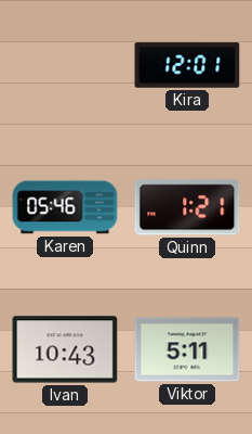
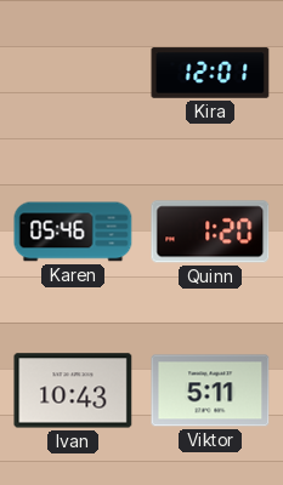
Quinn: 1:21 -> 1:20 (210, 232)
